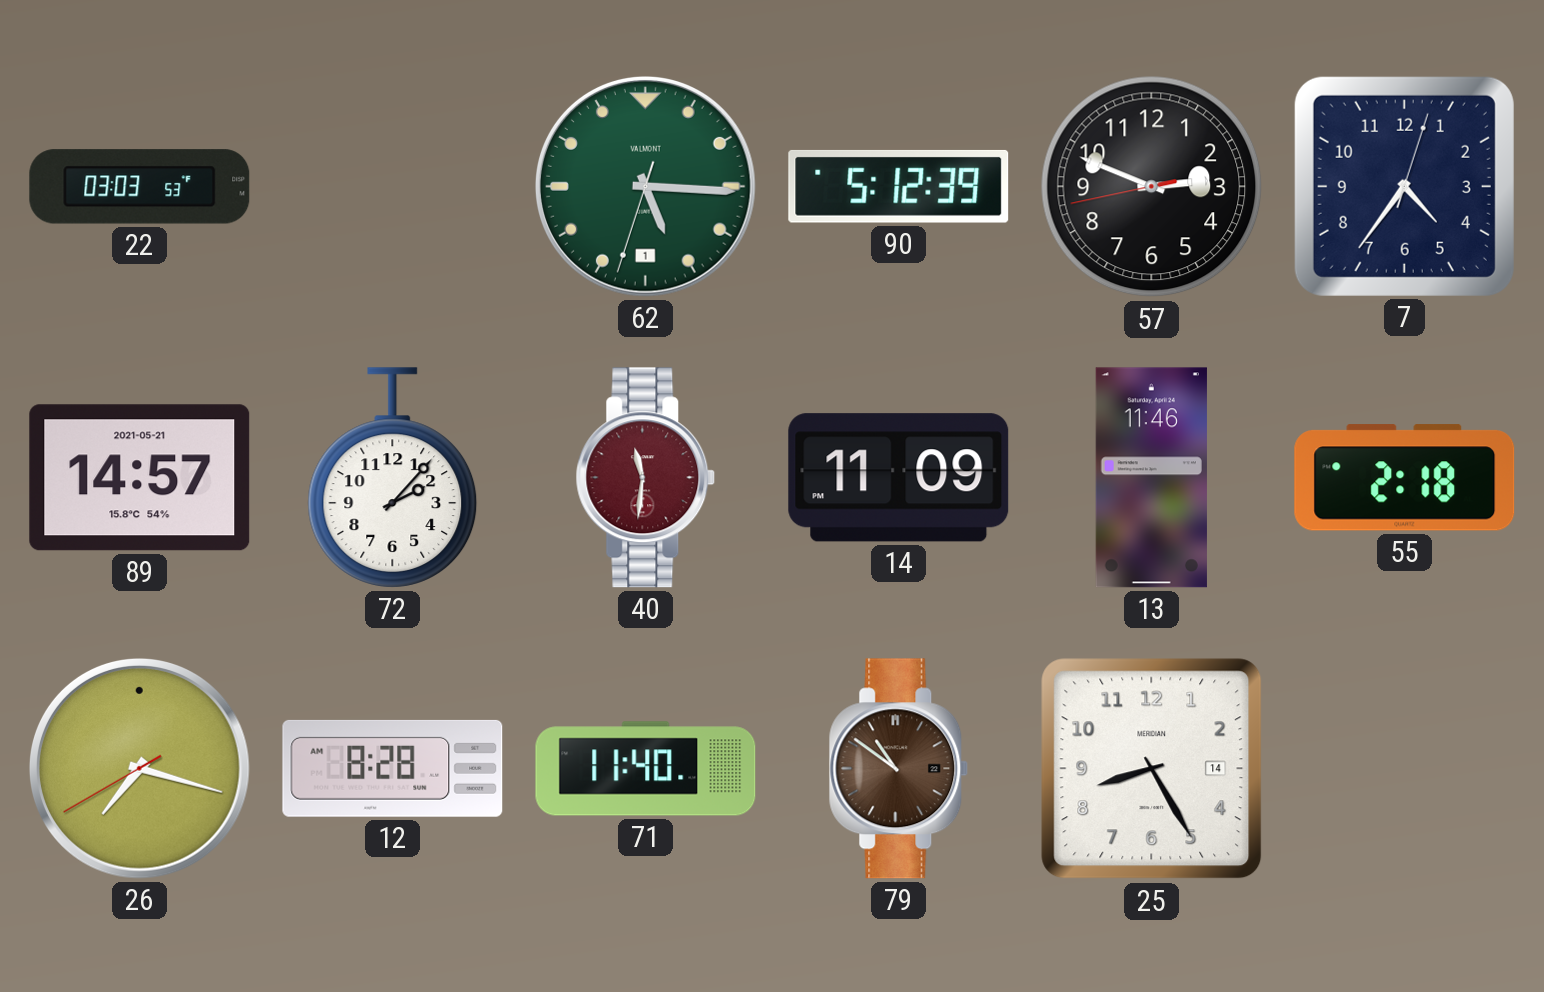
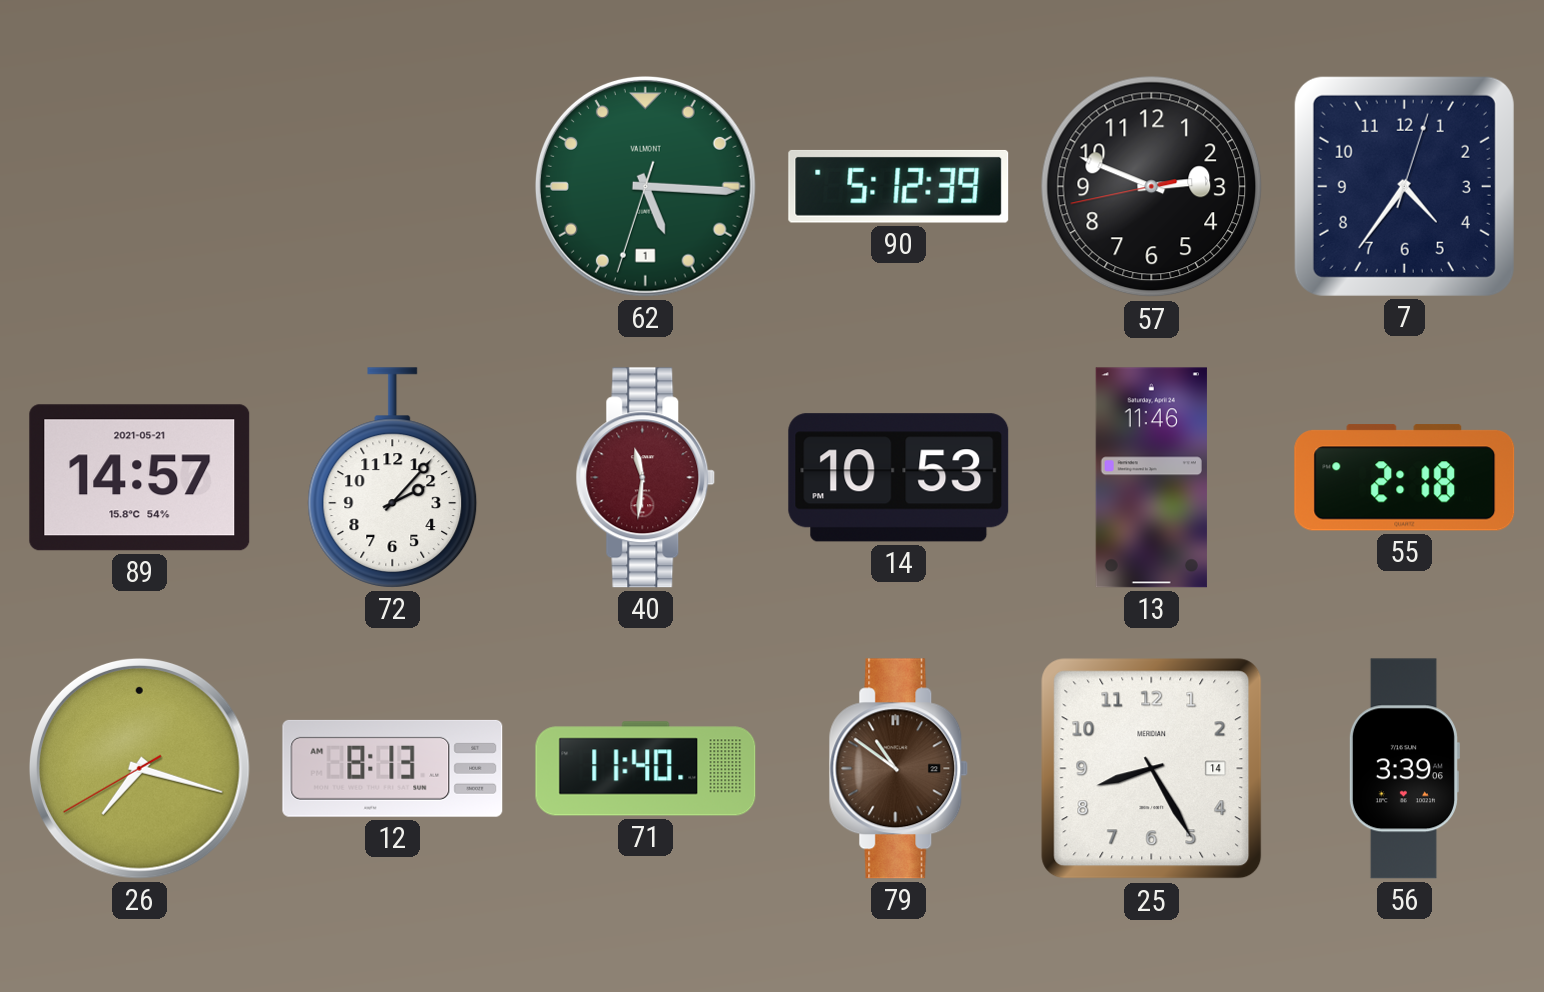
22: 03:03 -> none (140, 187)
14: 11:09 -> 10:53 (899, 478)
12: 8:28 -> 8:13 (393, 768)
56: none -> 3:39 (1404, 769)
